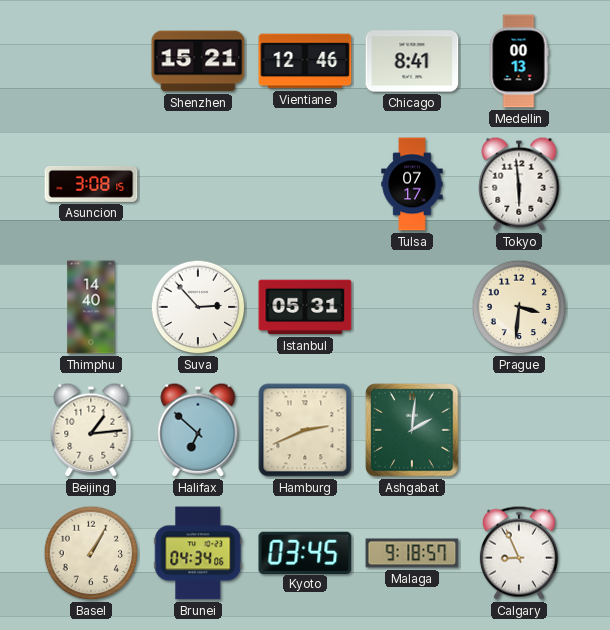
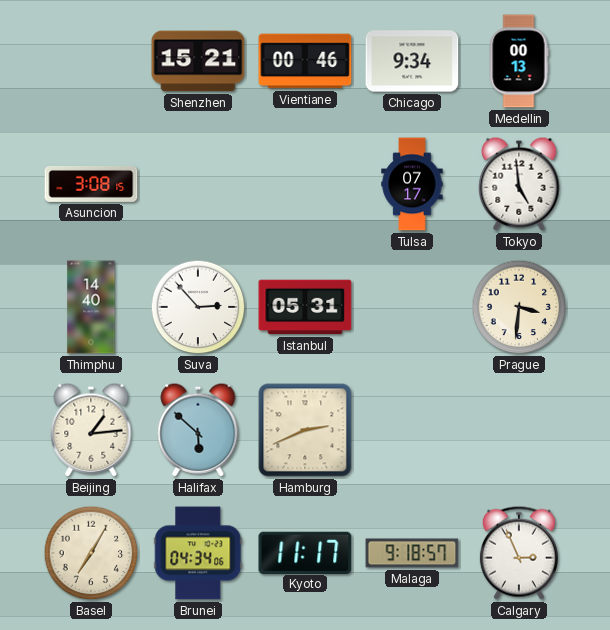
Vientiane: 12:46 -> 00:46 (305, 61)
Chicago: 8:41 -> 9:34 (412, 61)
Tokyo: 5:59 -> 4:59 (519, 184)
Halifax: 6:52 -> 5:52 (198, 430)
Ashgabat: 2:01 -> none (412, 430)
Basel: 1:05 -> 7:05 (91, 553)
Kyoto: 03:45 -> 11:17 (305, 552)
Calgary: 8:56 -> 2:56 (519, 553)
